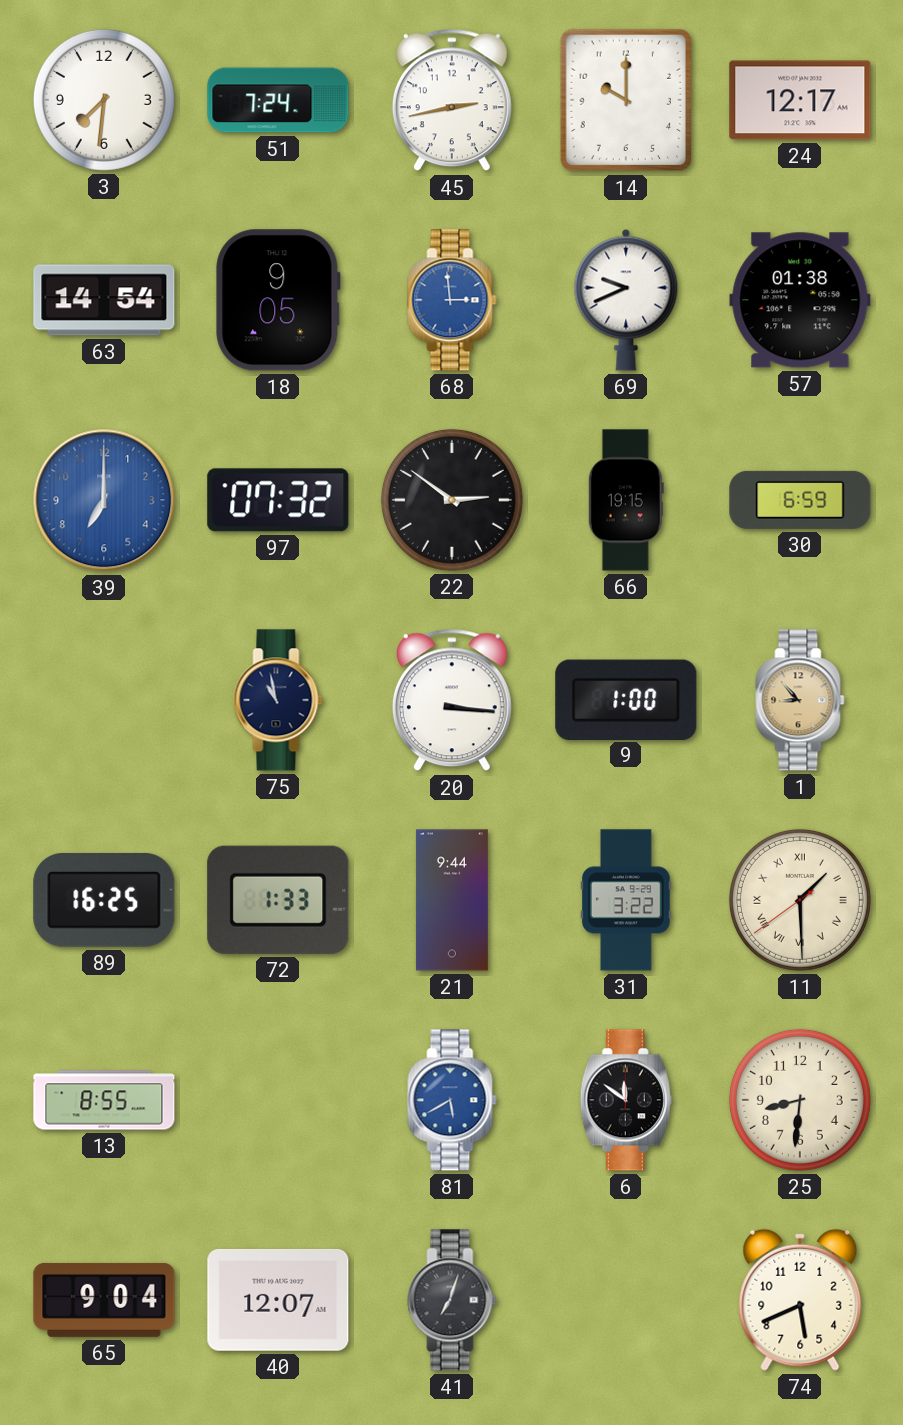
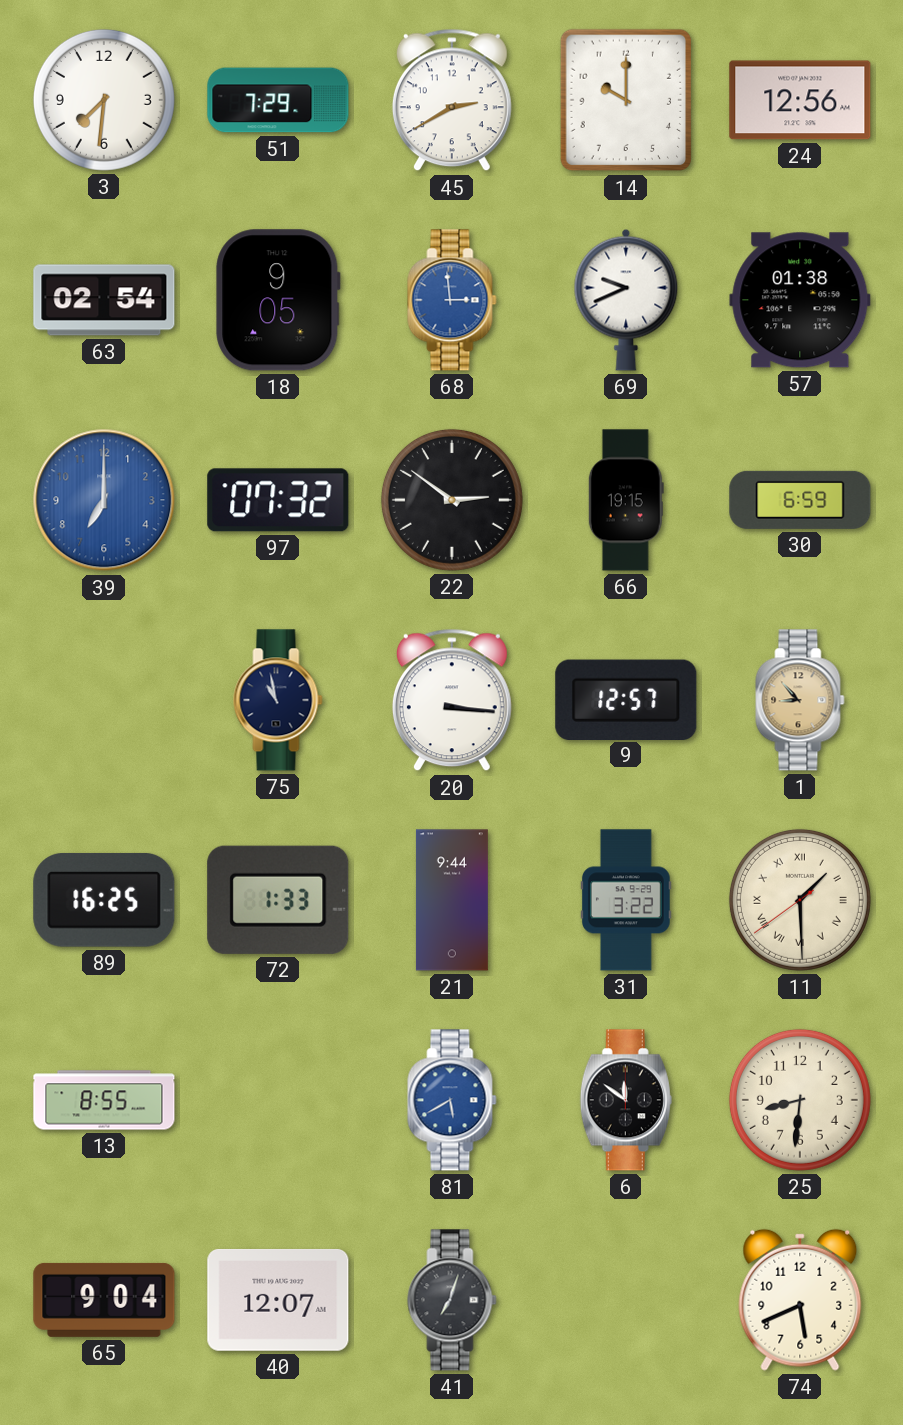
51: 7:24 -> 7:29 (278, 100)
45: 2:43 -> 2:40 (452, 100)
24: 12:17 -> 12:56 (800, 100)
63: 14:54 -> 02:54 (104, 300)
9: 1:00 -> 12:57 (626, 699)
